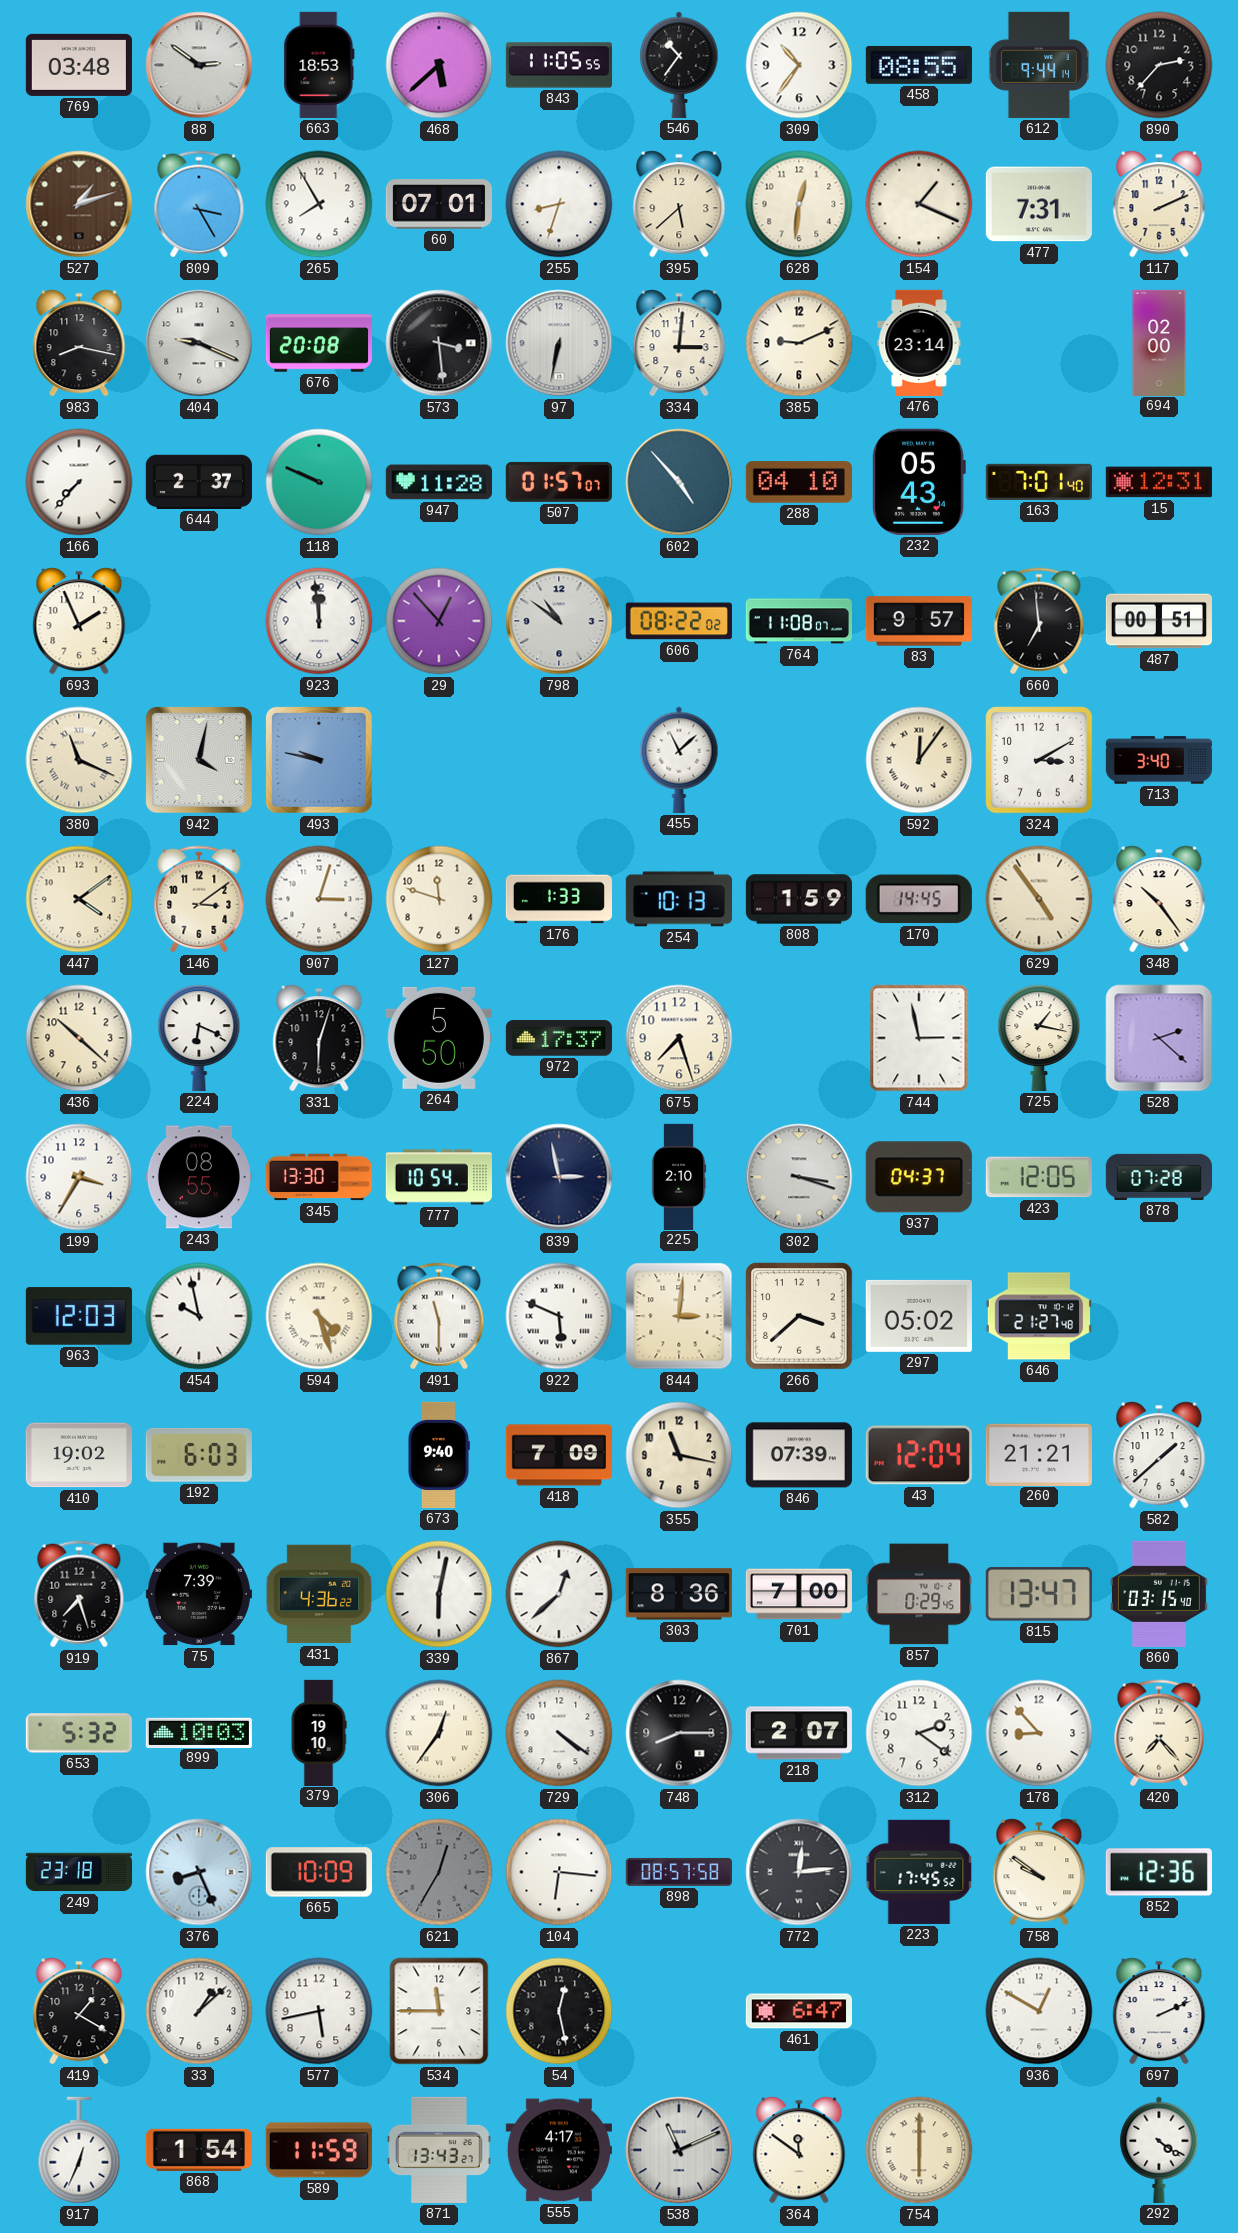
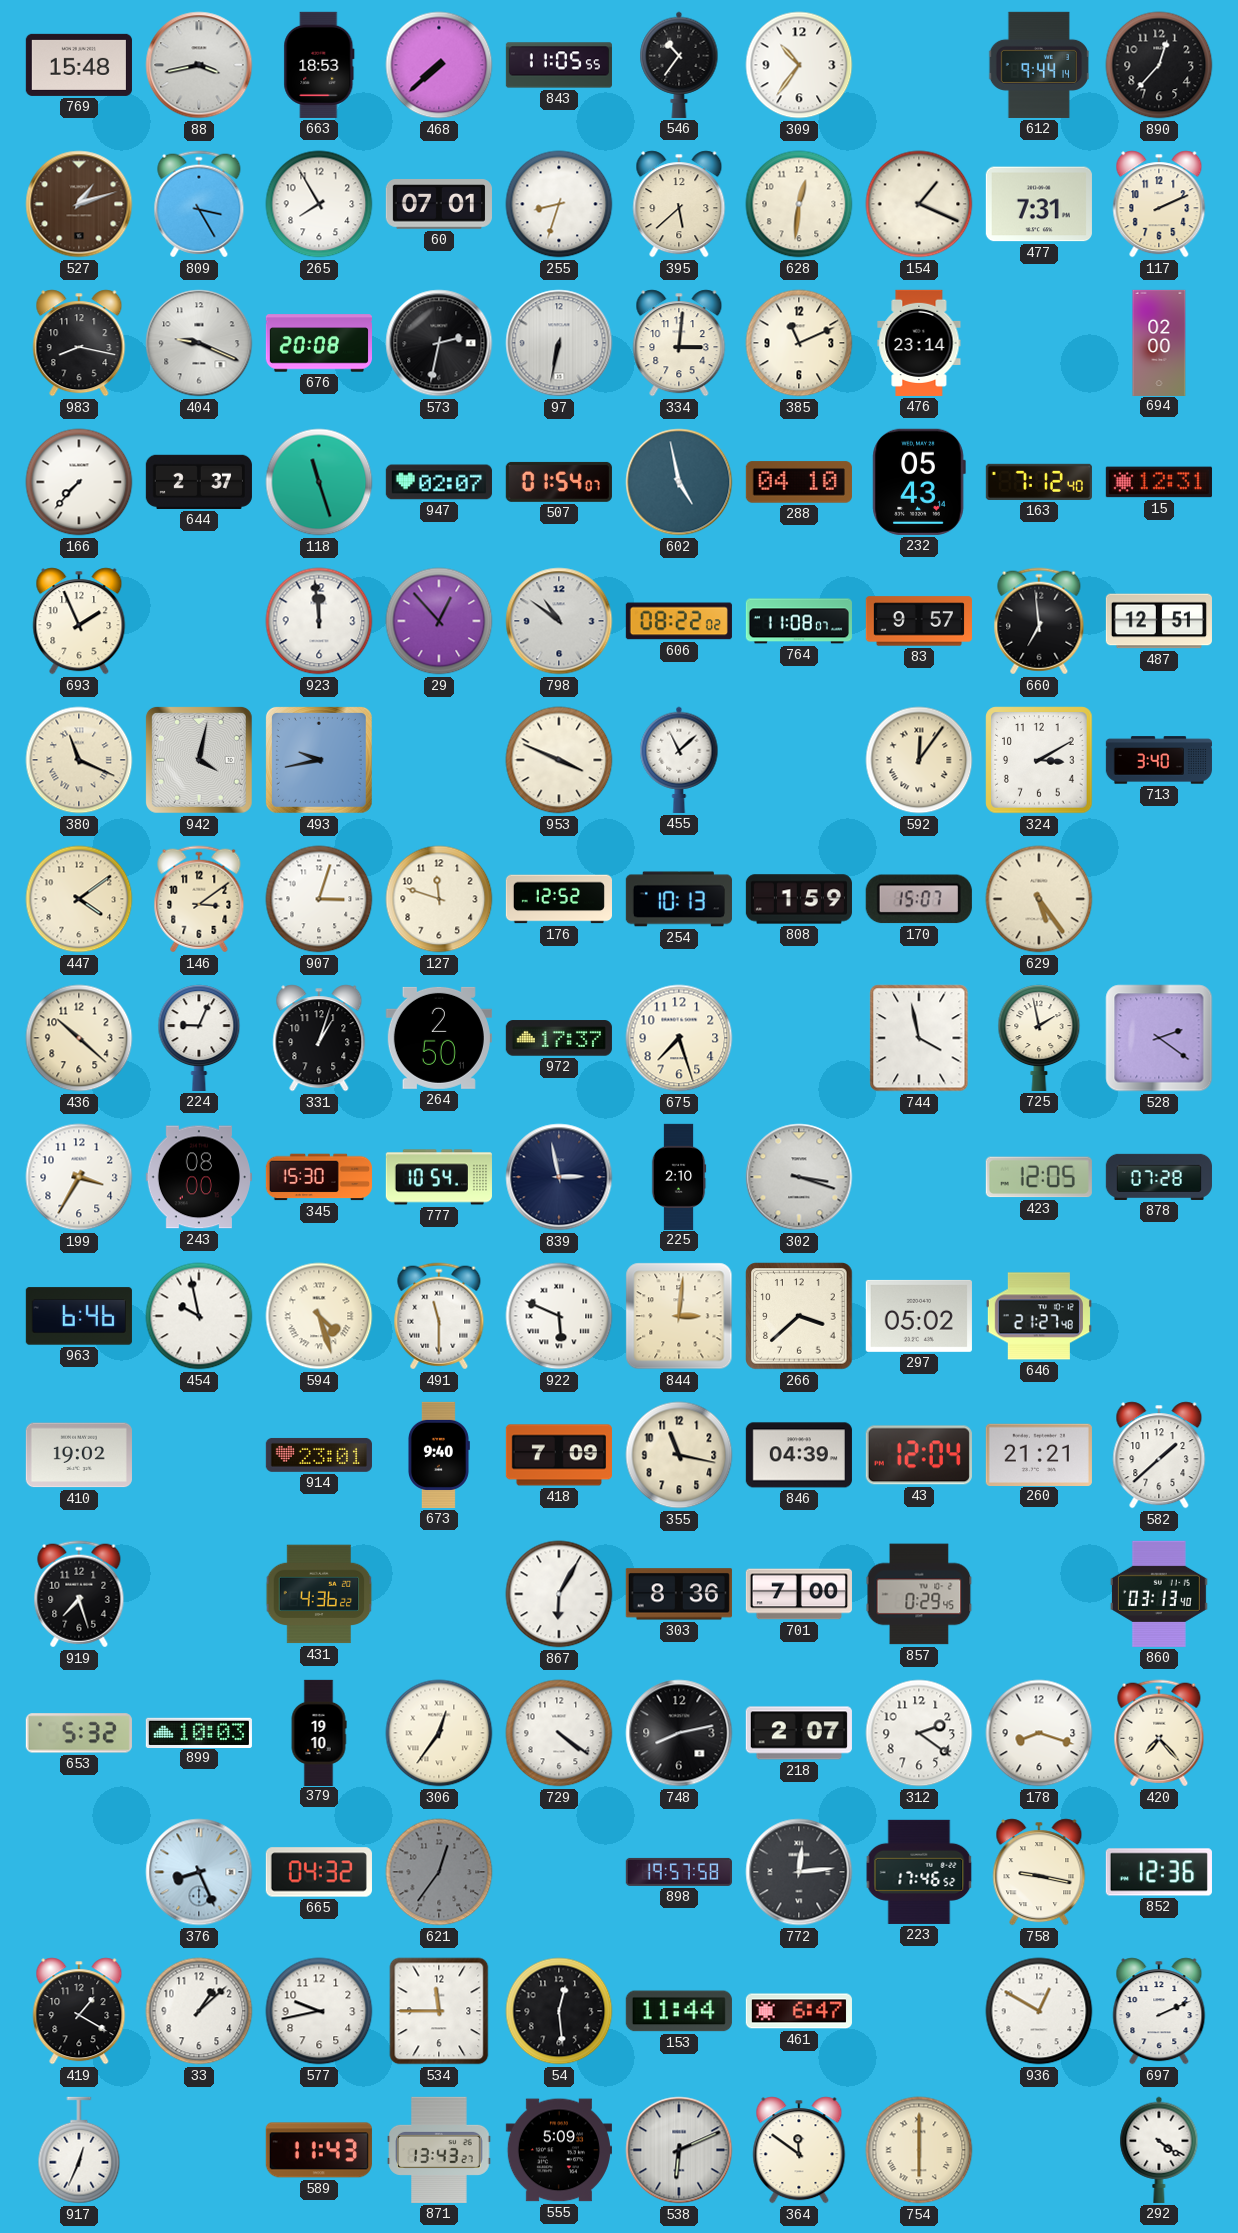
769: 03:48 -> 15:48 (79, 65)
88: 2:51 -> 3:43 (199, 65)
468: 5:38 -> 7:38 (439, 65)
458: 08:55 -> none (919, 65)
890: 2:37 -> 12:37 (1159, 65)
573: 3:29 -> 2:32 (439, 343)
385: 9:11 -> 11:11 (799, 343)
118: 9:49 -> 11:27 (319, 482)
947: 11:28 -> 02:07 (439, 482)
507: 01:57 -> 01:54 (559, 482)
602: 4:53 -> 4:58 (679, 482)
163: 7:01 -> 7:12 (1039, 482)
487: 00:51 -> 12:51 (1159, 621)
493: 9:47 -> 9:43 (319, 760)
953: none -> 3:49 (559, 760)
176: 1:33 -> 12:52 (558, 899)
170: 14:45 -> 15:07 (919, 899)
629: 4:54 -> 5:24 (1039, 899)
348: 10:24 -> none (1159, 899)
224: 6:19 -> 9:04 (199, 1038)
331: 6:03 -> 1:03 (319, 1038)
264: 5:50 -> 2:50 (439, 1038)
744: 2:58 -> 3:58 (919, 1038)
725: 1:17 -> 1:58 (1039, 1038)
528: 2:22 -> 2:21 (1159, 1038)
243: 08:55 -> 08:00 (199, 1177)
345: 13:30 -> 15:30 (319, 1177)
937: 04:37 -> none (919, 1177)
963: 12:03 -> 6:46 (79, 1316)
192: 6:03 -> none (199, 1455)
914: none -> 23:01 (319, 1455)
846: 07:39 -> 04:39 (799, 1455)
75: 7:39 -> none (199, 1594)
339: 6:02 -> none (439, 1594)
867: 12:38 -> 6:05 (559, 1594)
815: 13:47 -> none (1039, 1594)
860: 03:15 -> 03:13 (1159, 1594)
748: 8:15 -> 8:13 (679, 1733)
178: 8:53 -> 8:18 (1039, 1733)
249: 23:18 -> none (78, 1872)
665: 10:09 -> 04:32 (319, 1872)
621: 12:35 -> 12:36 (439, 1872)
104: 6:16 -> none (559, 1872)
898: 08:57 -> 19:57 (679, 1872)
223: 17:45 -> 17:46 (919, 1872)
758: 9:51 -> 9:17 (1039, 1872)
577: 5:43 -> 9:43 (319, 2011)
54: 12:28 -> 12:29 (559, 2011)
153: none -> 11:44 (679, 2011)
868: 1:54 -> none (199, 2150)
589: 11:59 -> 11:43 (319, 2150)
555: 4:17 -> 5:09 (559, 2150)
538: 11:11 -> 6:11 (679, 2150)
